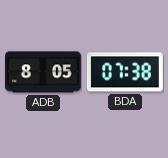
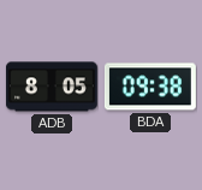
BDA: 07:38 -> 09:38 (150, 87)
